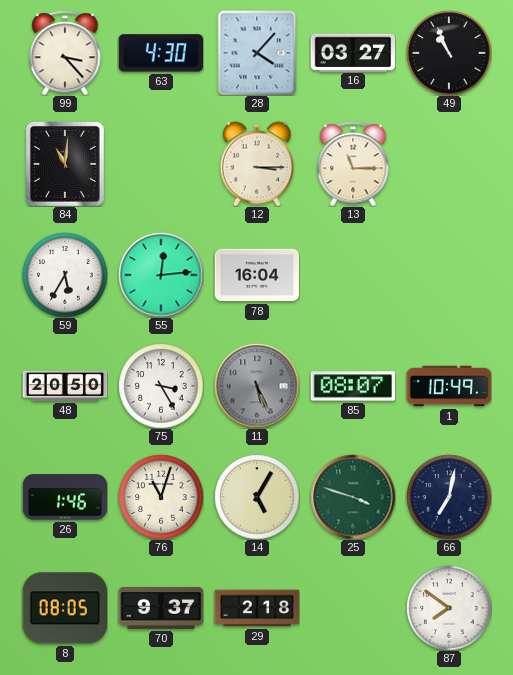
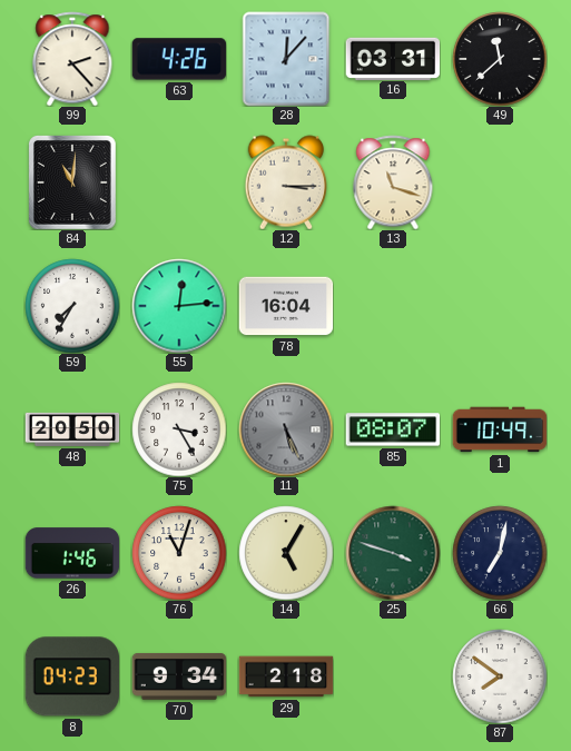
99: 3:23 -> 2:23 (72, 59)
63: 4:30 -> 4:26 (178, 59)
28: 4:07 -> 12:07 (286, 59)
16: 03:27 -> 03:31 (393, 58)
49: 10:56 -> 11:38 (500, 59)
13: 11:15 -> 11:18 (393, 182)
59: 5:35 -> 7:35 (72, 306)
8: 08:05 -> 04:23 (72, 676)
70: 9:37 -> 9:34 (179, 676)
